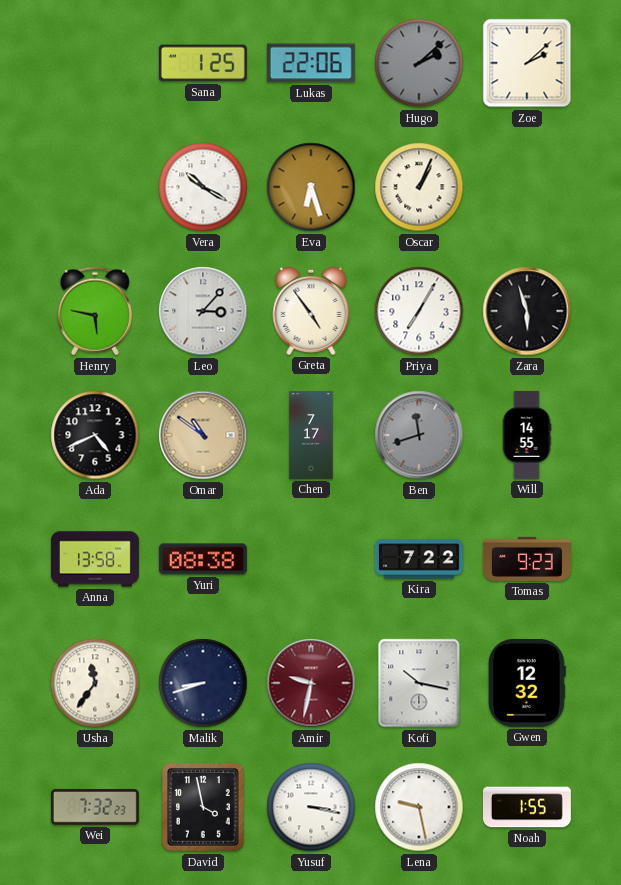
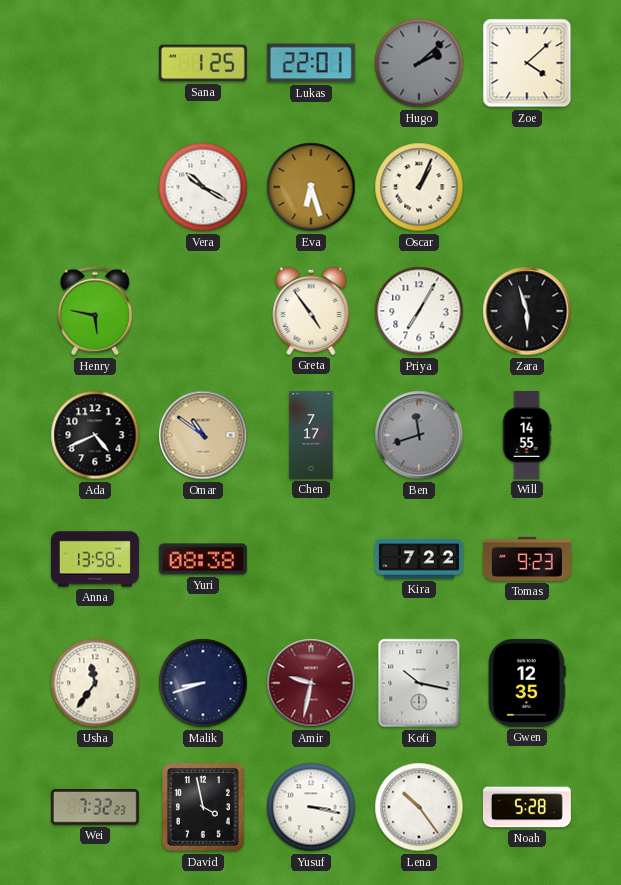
Lukas: 22:06 -> 22:01 (311, 63)
Zoe: 2:08 -> 4:08 (527, 63)
Leo: 3:07 -> none (203, 311)
Gwen: 12:32 -> 12:35 (528, 683)
Lena: 9:28 -> 10:24 (419, 807)
Noah: 1:55 -> 5:28 (527, 807)
